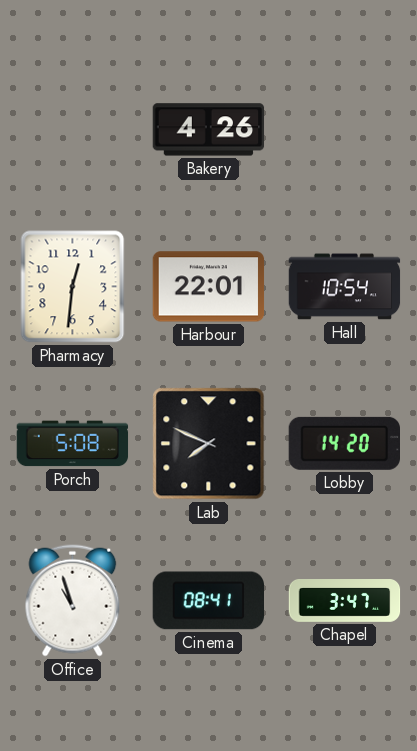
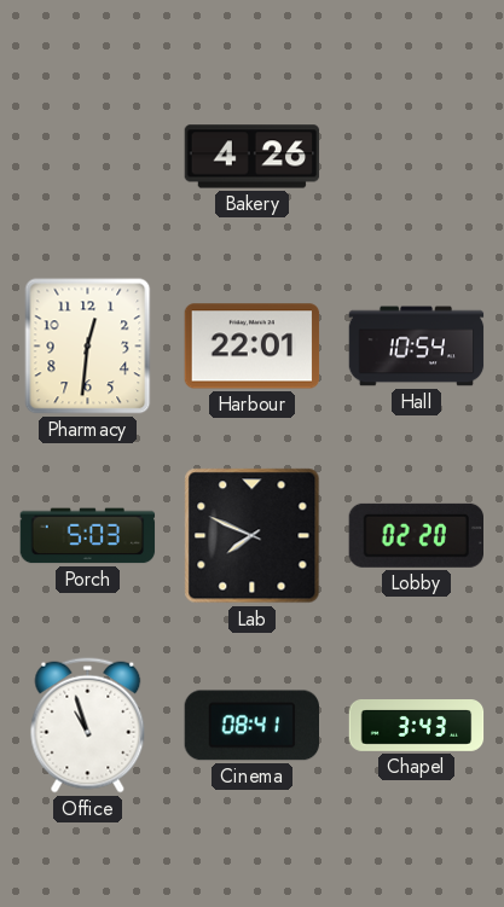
Porch: 5:08 -> 5:03 (88, 536)
Lobby: 14:20 -> 02:20 (416, 535)
Chapel: 3:47 -> 3:43 (417, 726)
